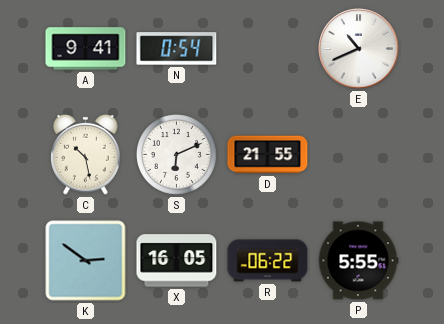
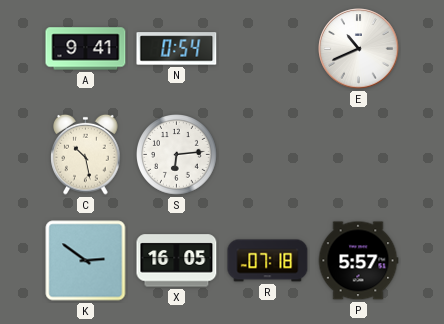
S: 6:11 -> 6:14 (177, 155)
D: 21:55 -> none (268, 155)
R: 06:22 -> 07:18 (268, 261)
P: 5:55 -> 5:57 (358, 261)
